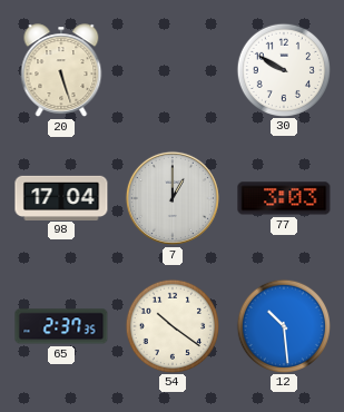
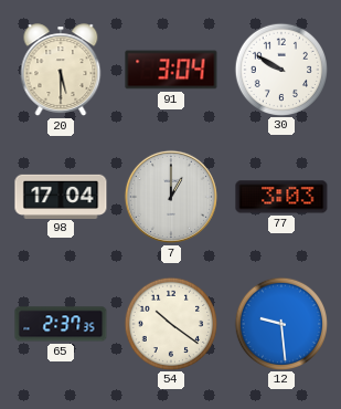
20: 5:27 -> 5:30 (61, 70)
91: none -> 3:04 (171, 70)
12: 10:29 -> 9:29 (280, 323)
